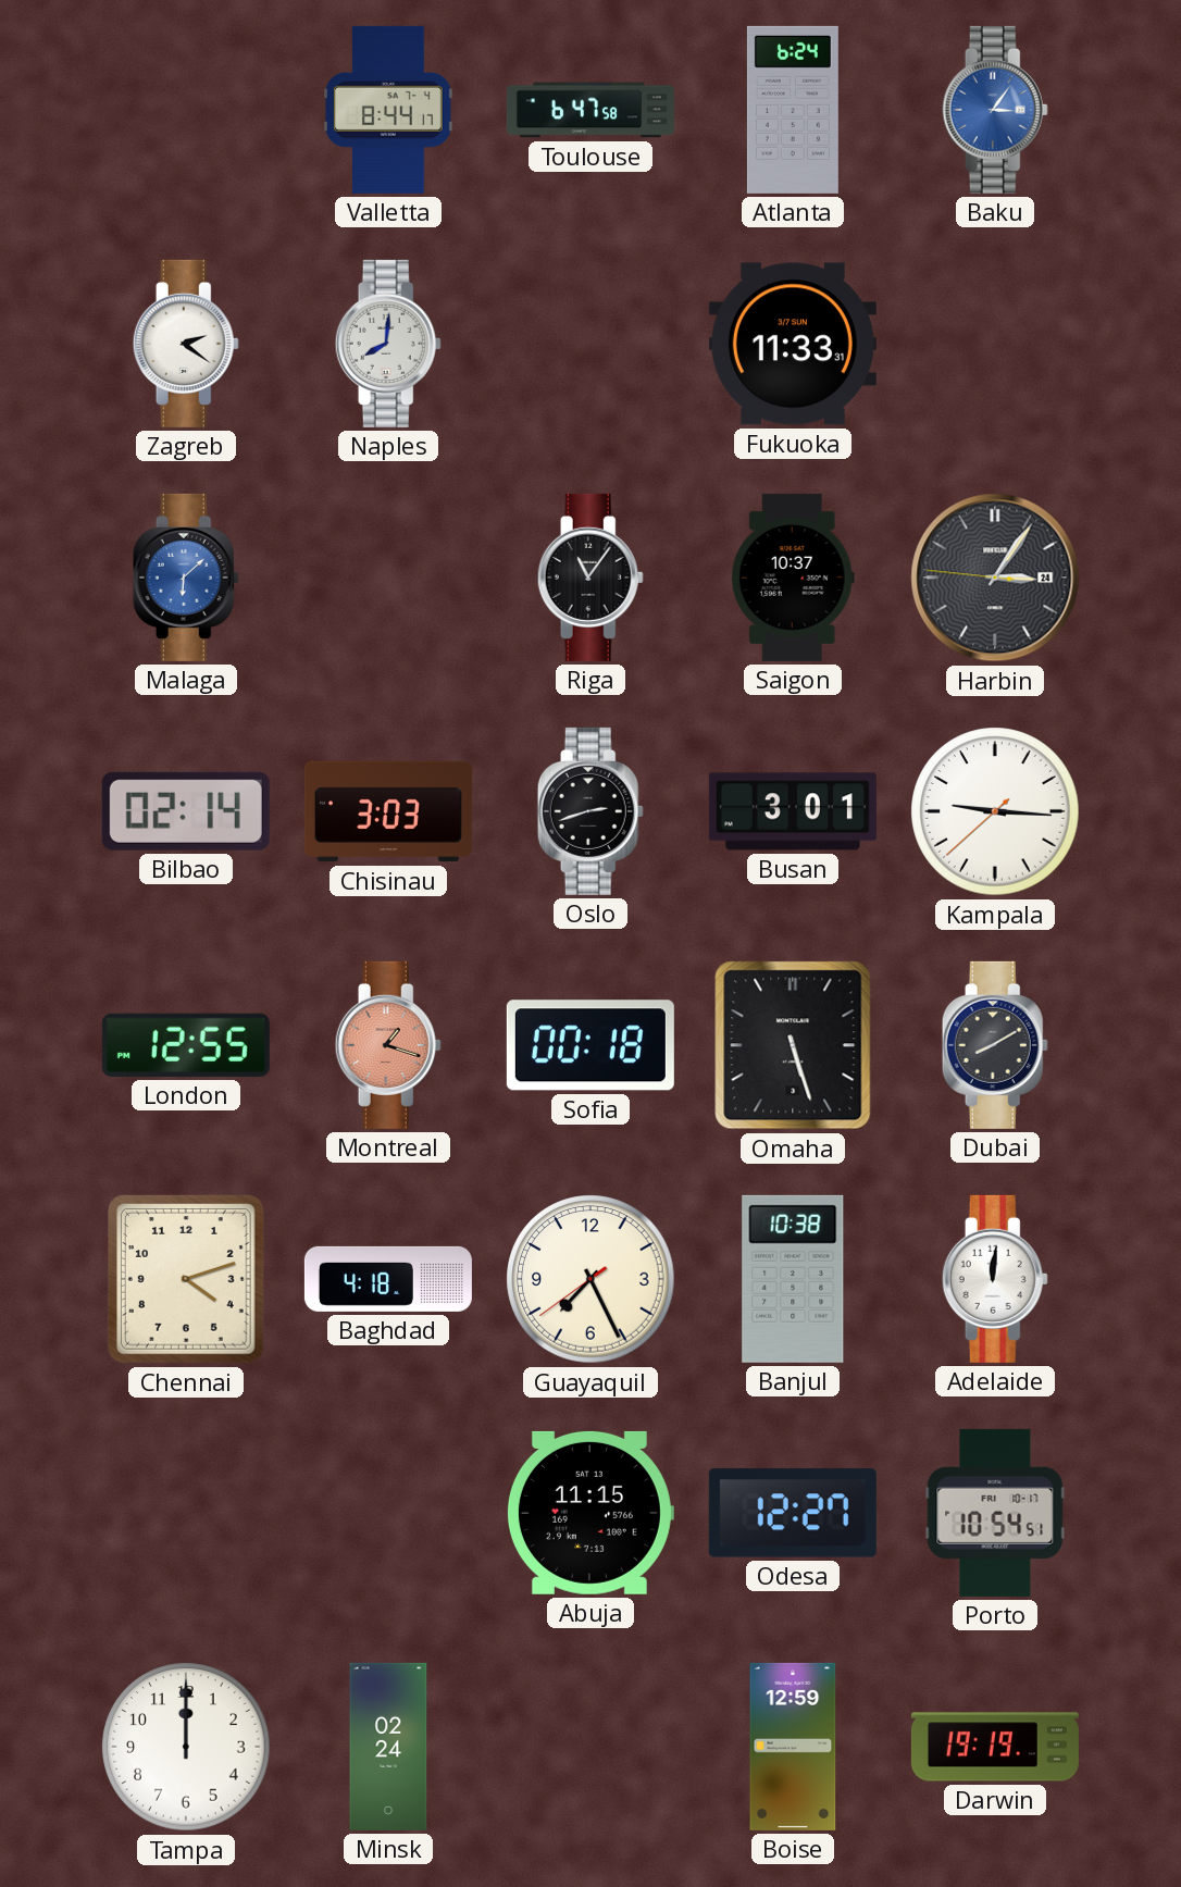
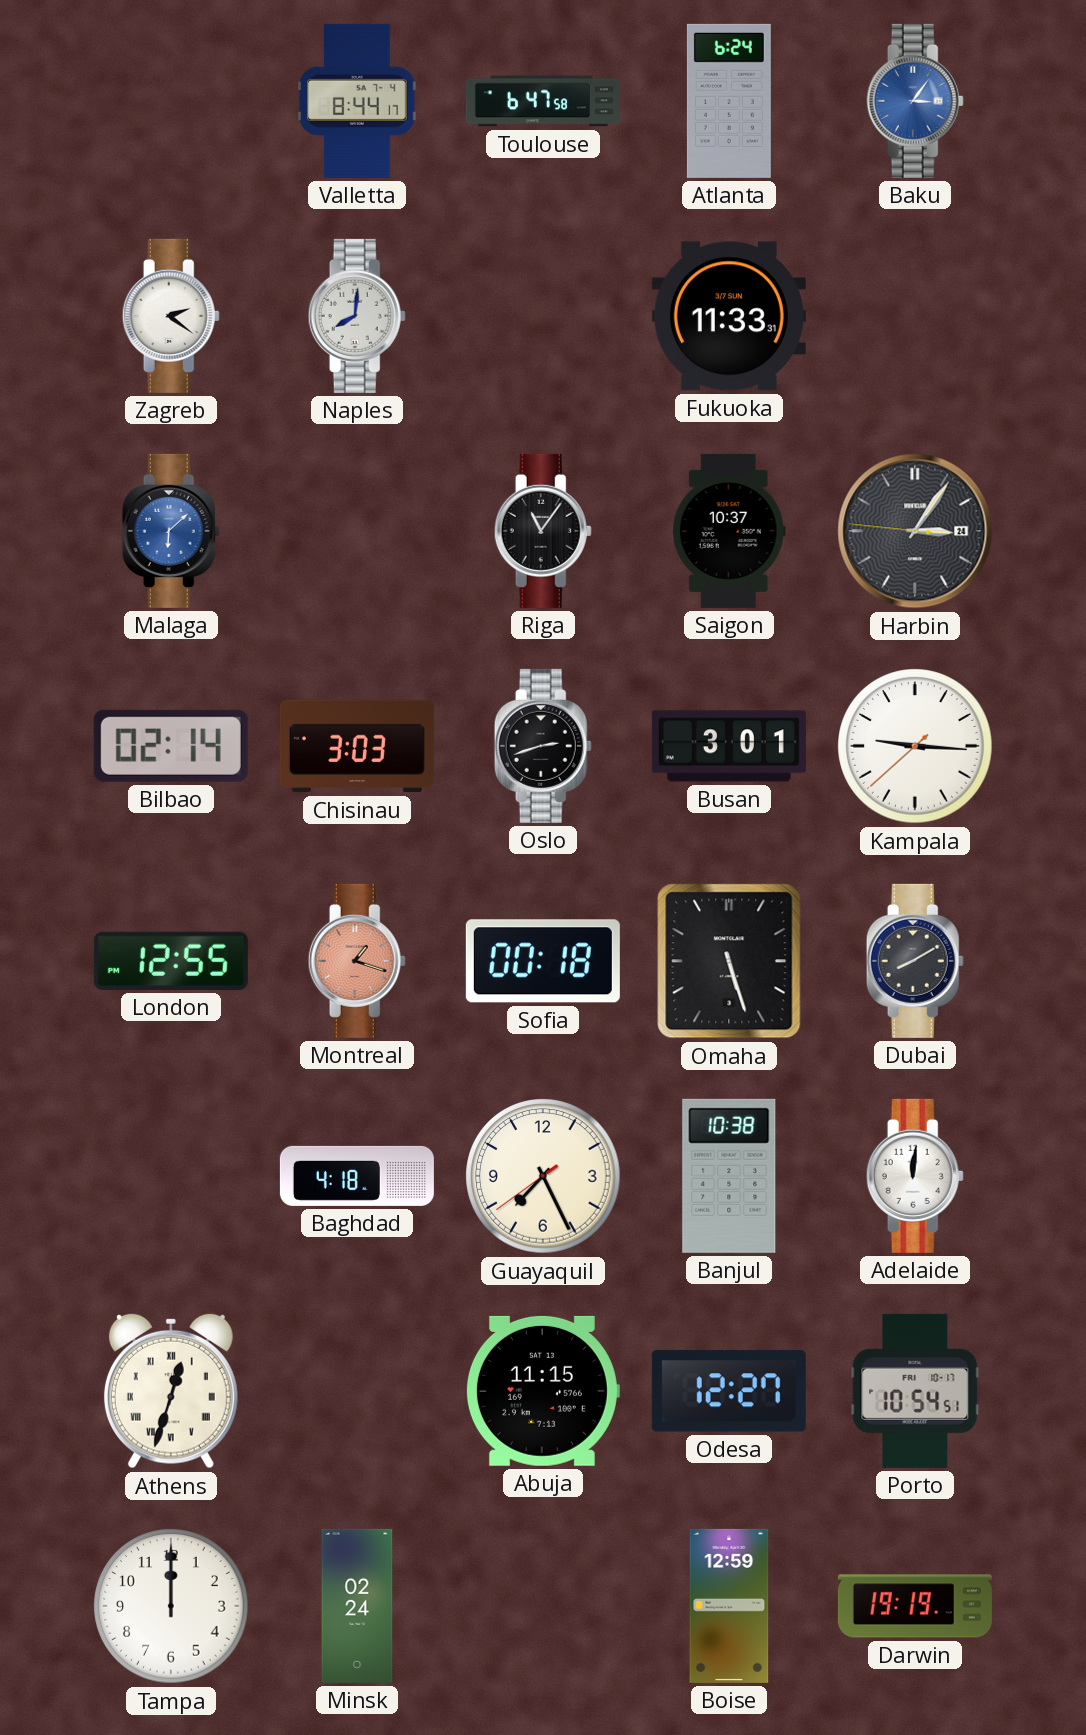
Chennai: 4:12 -> none (187, 1280)
Athens: none -> 12:33 (171, 1391)
